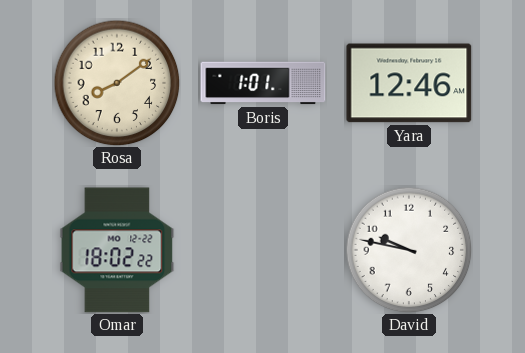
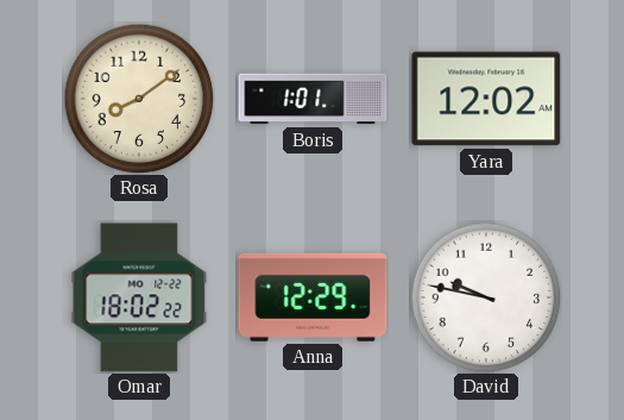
Yara: 12:46 -> 12:02 (486, 99)
Anna: none -> 12:29 (313, 297)
